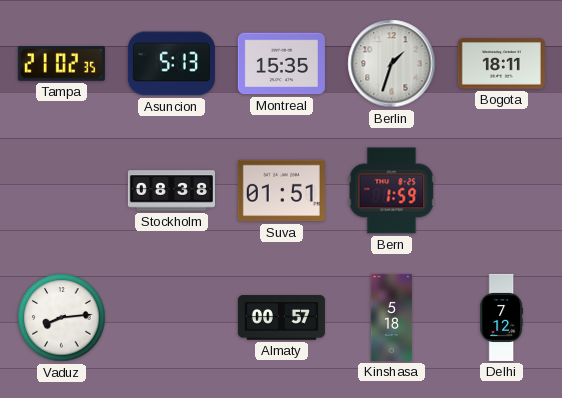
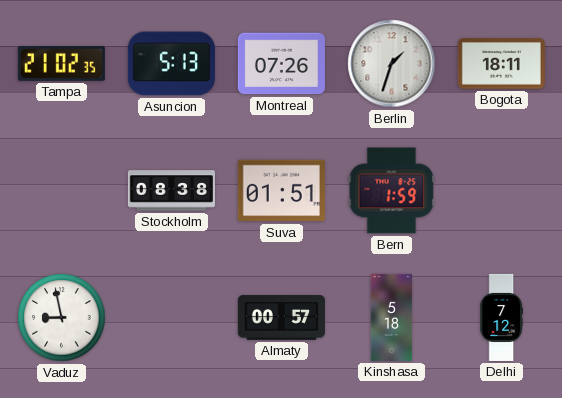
Montreal: 15:35 -> 07:26 (281, 64)
Vaduz: 8:14 -> 8:58 (62, 318)
